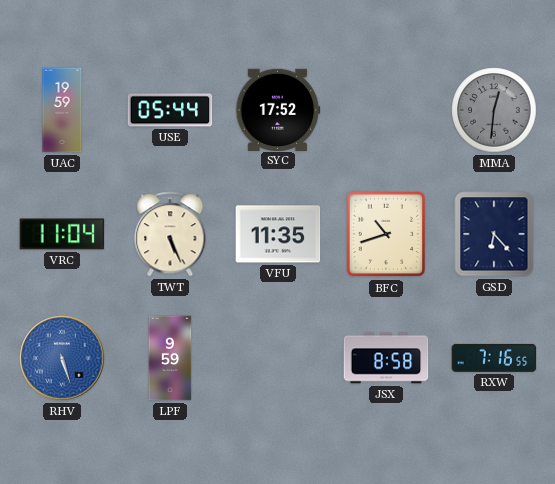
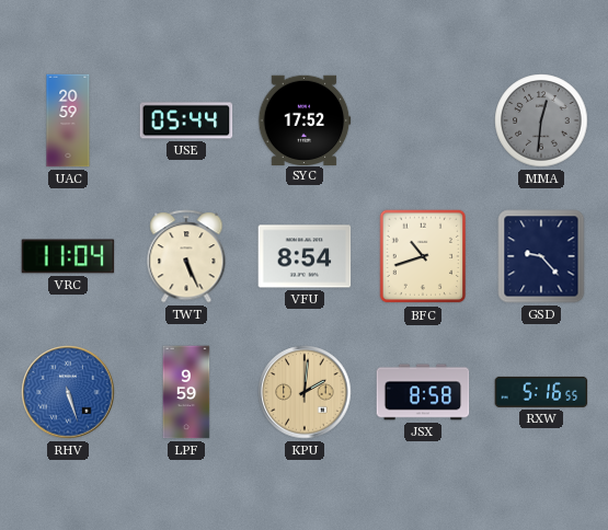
UAC: 19:59 -> 20:59 (68, 120)
VFU: 11:35 -> 8:54 (305, 256)
GSD: 6:23 -> 9:23 (541, 256)
KPU: none -> 2:01 (305, 392)
RXW: 7:16 -> 5:16 (541, 392)
